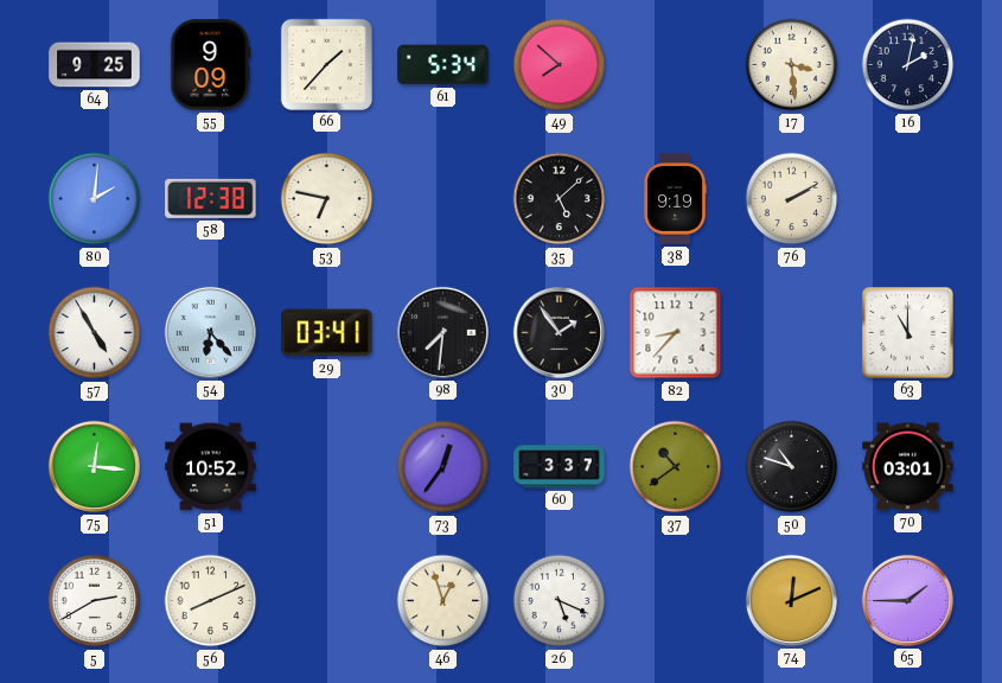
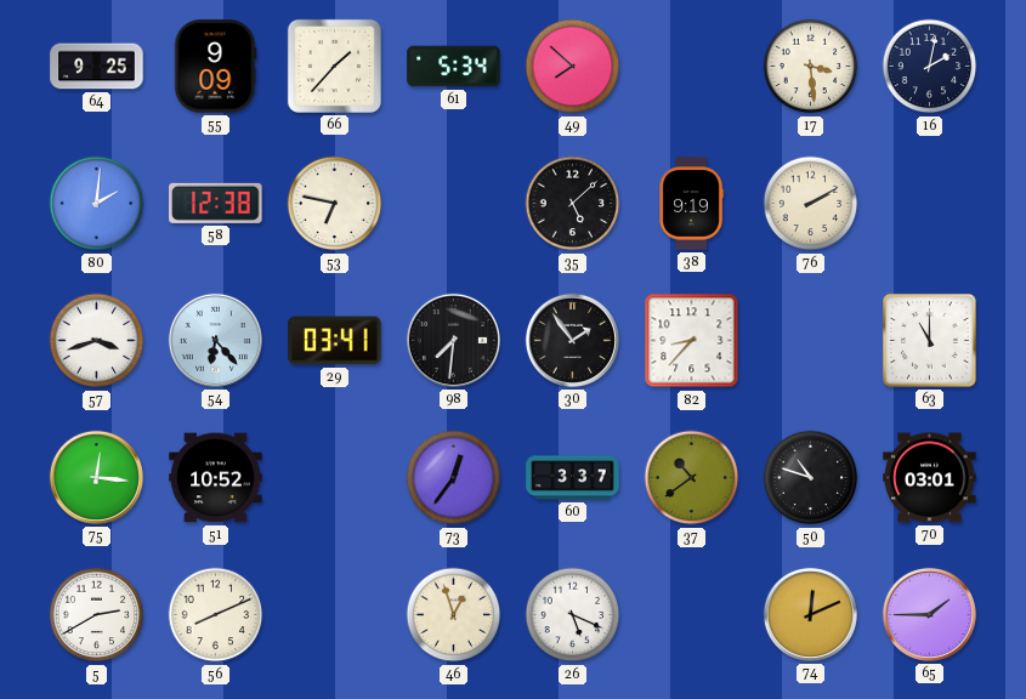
57: 4:55 -> 3:42 (97, 341)
